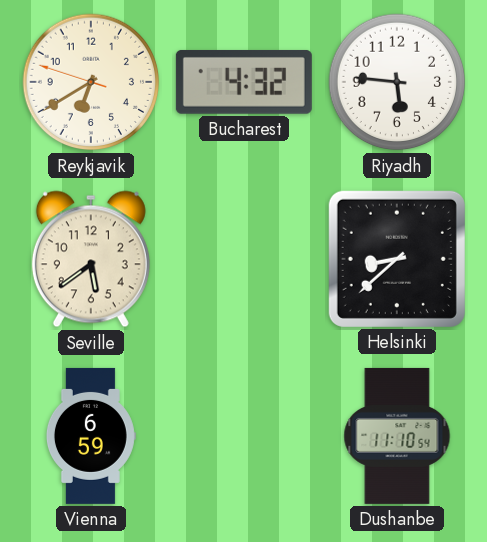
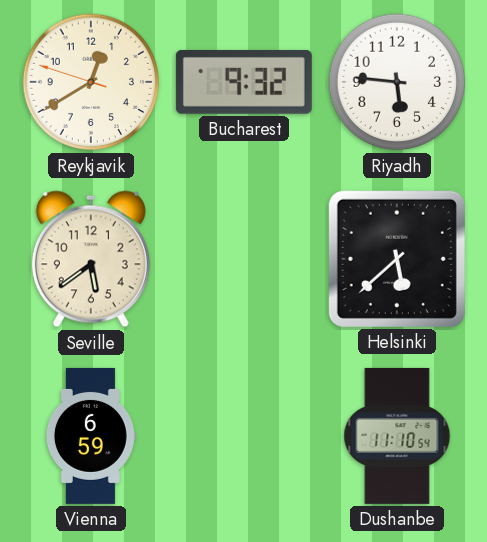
Reykjavik: 6:39 -> 12:39 (91, 82)
Bucharest: 4:32 -> 9:32 (244, 82)
Helsinki: 8:38 -> 5:38 (397, 259)
